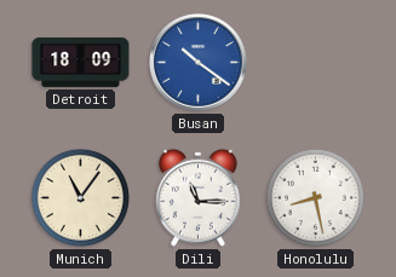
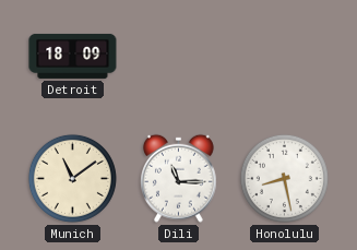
Busan: 10:21 -> none (199, 63)
Munich: 11:06 -> 11:09 (72, 178)
